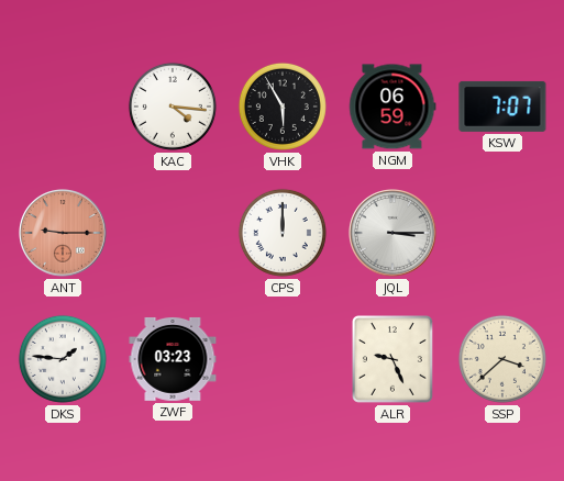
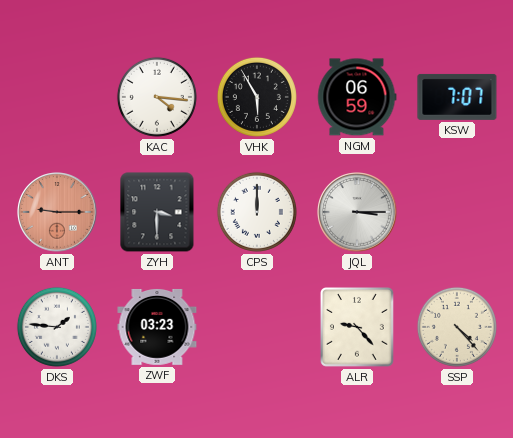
ZYH: none -> 3:30 (157, 212)
ALR: 9:26 -> 9:23 (357, 328)
SSP: 3:38 -> 4:23 (457, 327)
